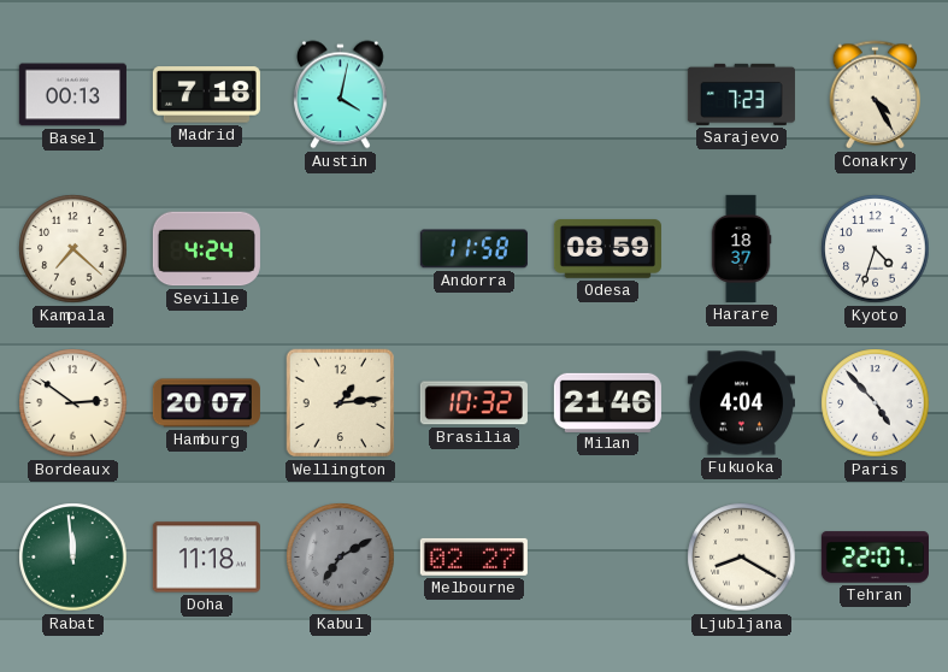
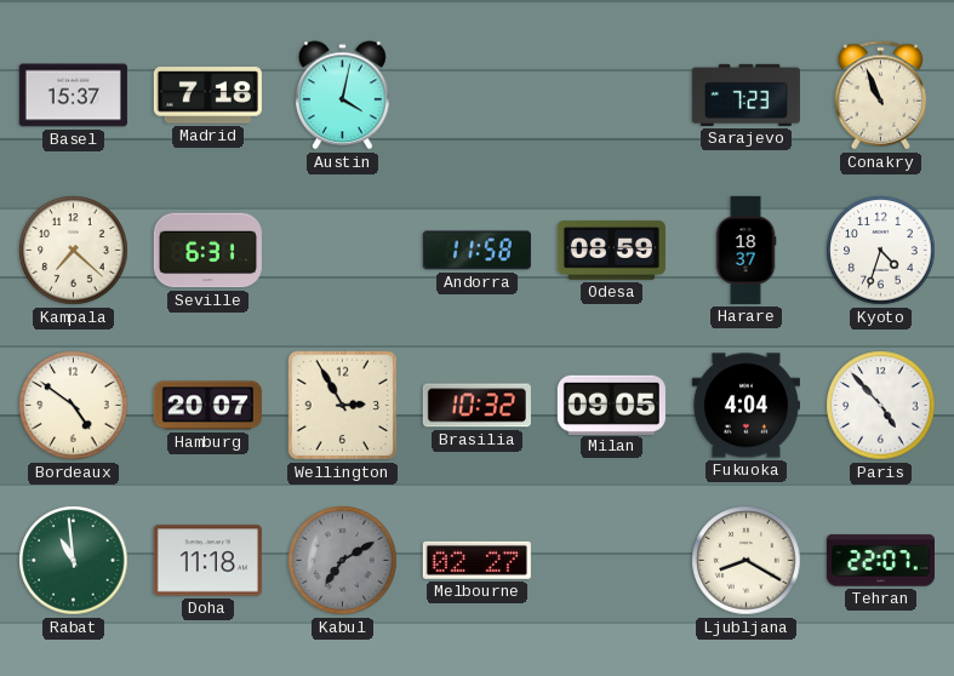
Basel: 00:13 -> 15:37 (73, 96)
Conakry: 4:25 -> 10:56 (881, 96)
Seville: 4:24 -> 6:31 (207, 251)
Bordeaux: 2:51 -> 4:51 (74, 406)
Wellington: 1:14 -> 2:55 (343, 406)
Milan: 21:46 -> 09:05 (611, 405)
Rabat: 11:59 -> 10:59 (74, 561)
